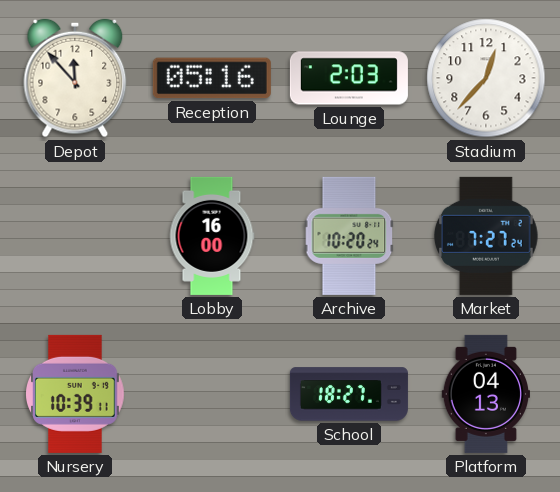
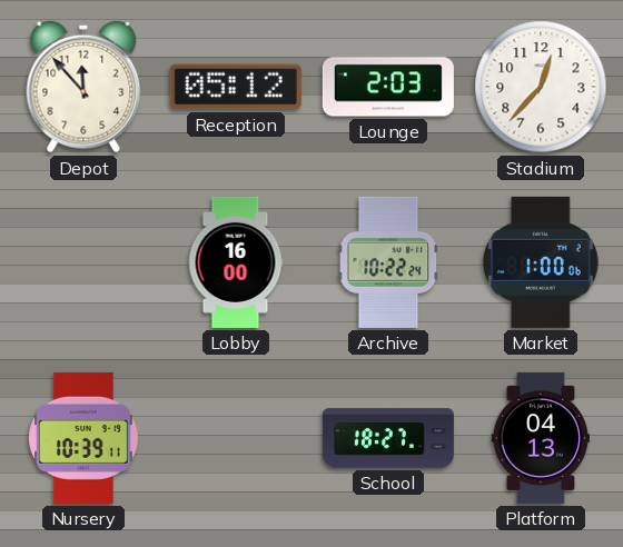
Reception: 05:16 -> 05:12 (236, 87)
Archive: 10:20 -> 10:22 (388, 262)
Market: 7:27 -> 1:00 (541, 262)
